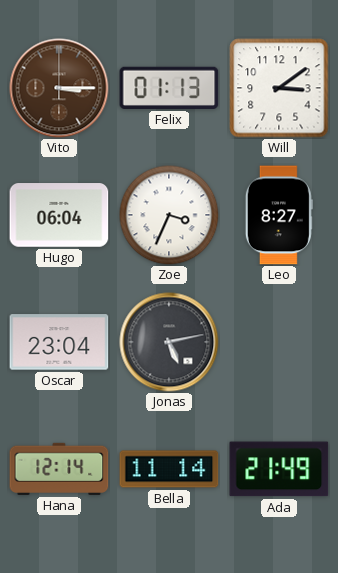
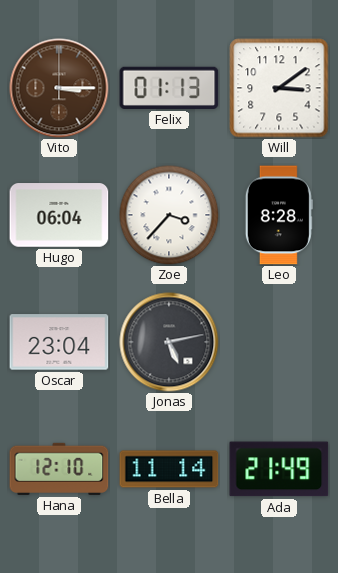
Zoe: 3:34 -> 3:37 (169, 215)
Leo: 8:27 -> 8:28 (279, 215)
Hana: 12:14 -> 12:10 (59, 469)
